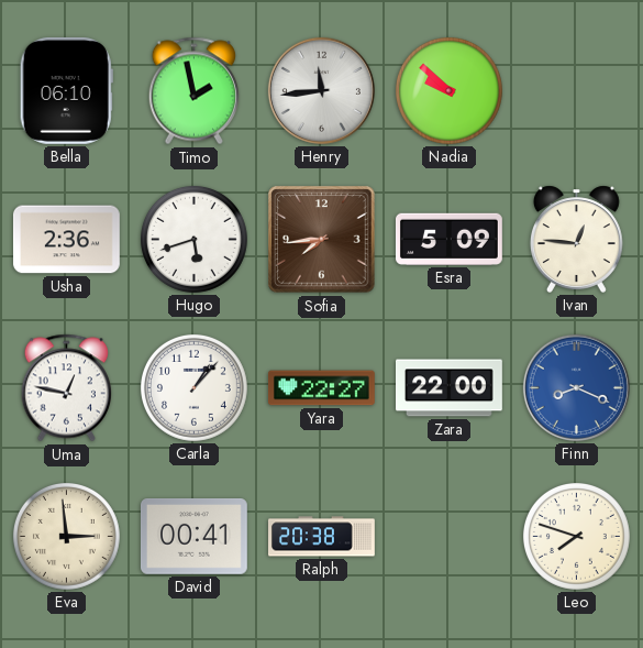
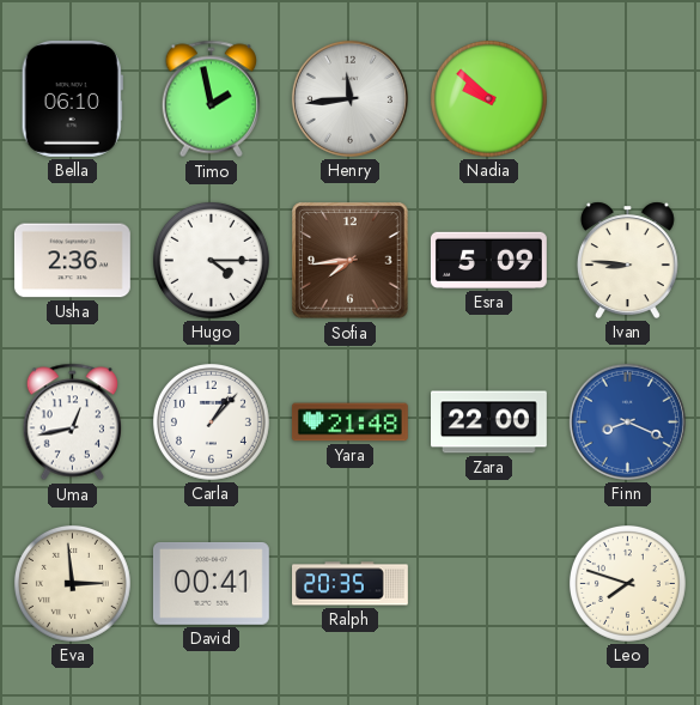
Hugo: 5:42 -> 4:15 (211, 260)
Ivan: 12:46 -> 8:46 (627, 260)
Uma: 12:47 -> 12:43 (72, 423)
Yara: 22:27 -> 21:48 (349, 423)
Ralph: 20:38 -> 20:35 (351, 584)
